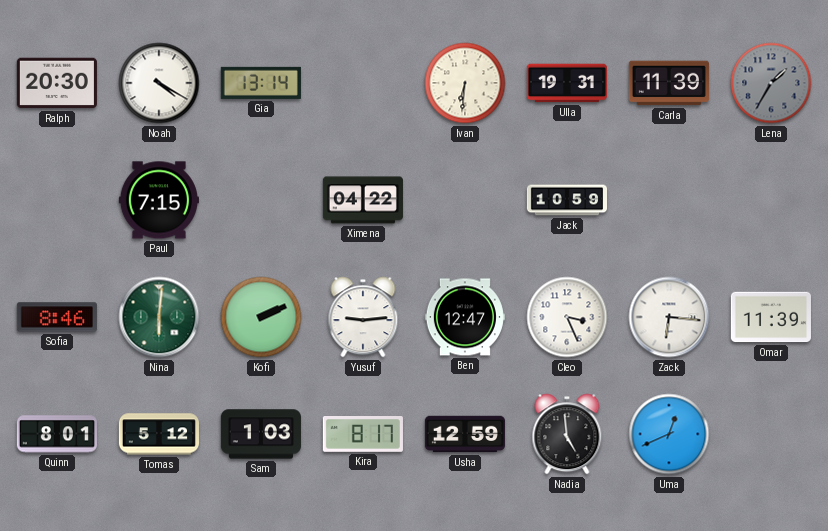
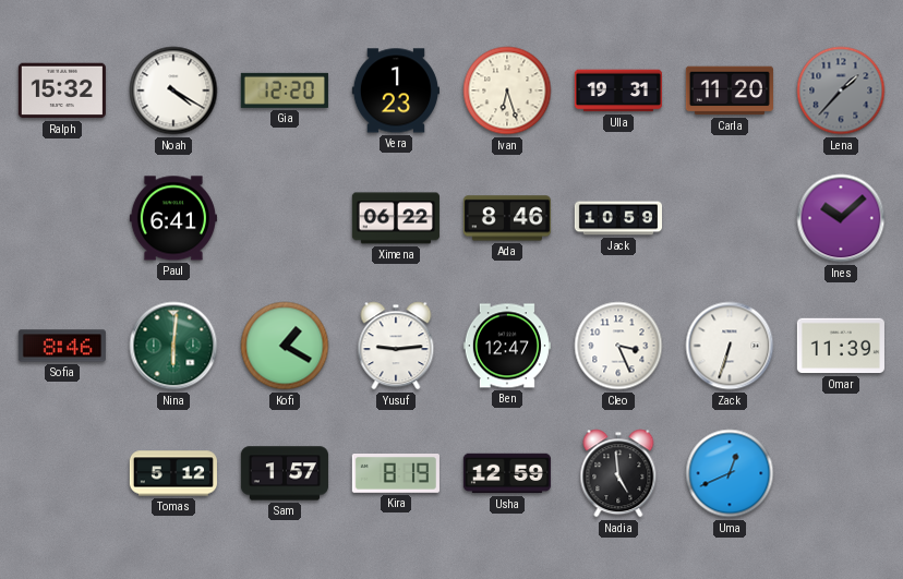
Ralph: 20:30 -> 15:32 (62, 91)
Gia: 13:14 -> 12:20 (285, 91)
Vera: none -> 1:23 (396, 91)
Ivan: 6:31 -> 6:27 (507, 91)
Carla: 11:39 -> 11:20 (730, 91)
Lena: 1:35 -> 1:37 (841, 91)
Paul: 7:15 -> 6:41 (173, 218)
Ximena: 04:22 -> 06:22 (396, 218)
Ada: none -> 8:46 (507, 218)
Ines: none -> 10:08 (841, 218)
Kofi: 2:11 -> 1:20 (285, 346)
Zack: 6:16 -> 6:33 (730, 346)
Quinn: 8:01 -> none (57, 434)
Sam: 1:03 -> 1:57 (285, 473)
Kira: 8:17 -> 8:19 (396, 474)
